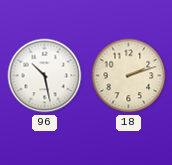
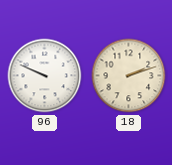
96: 10:28 -> 9:49 (45, 76)
